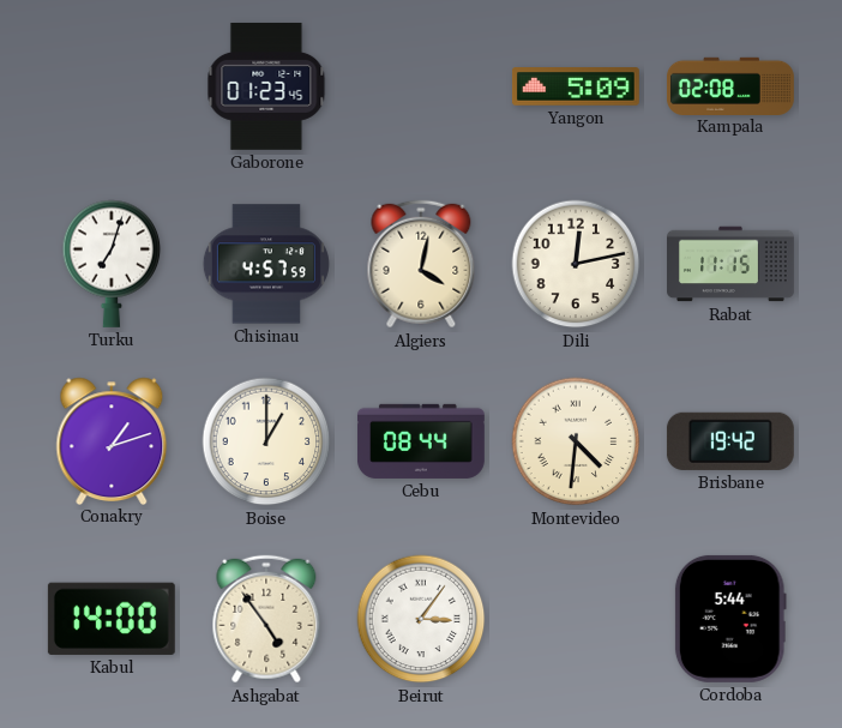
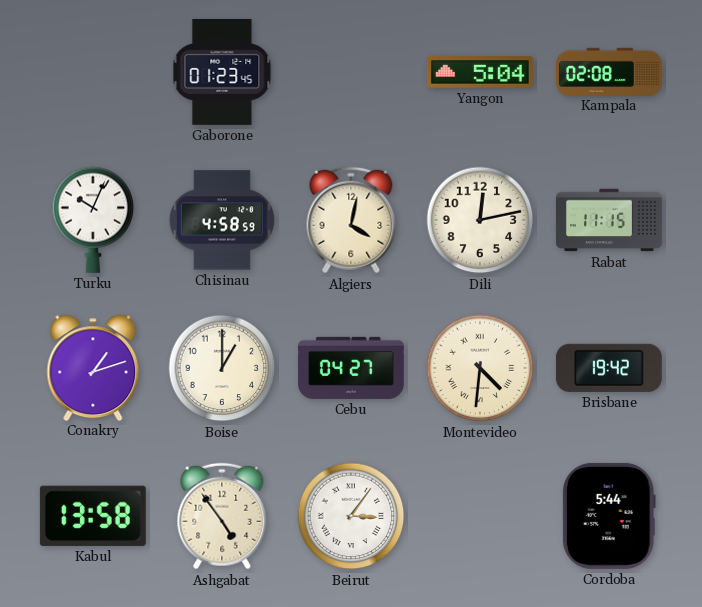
Yangon: 5:09 -> 5:04 (480, 72)
Turku: 7:03 -> 10:04 (93, 220)
Chisinau: 4:57 -> 4:58 (222, 220)
Cebu: 08:44 -> 04:27 (351, 368)
Kabul: 14:00 -> 13:58 (93, 516)
